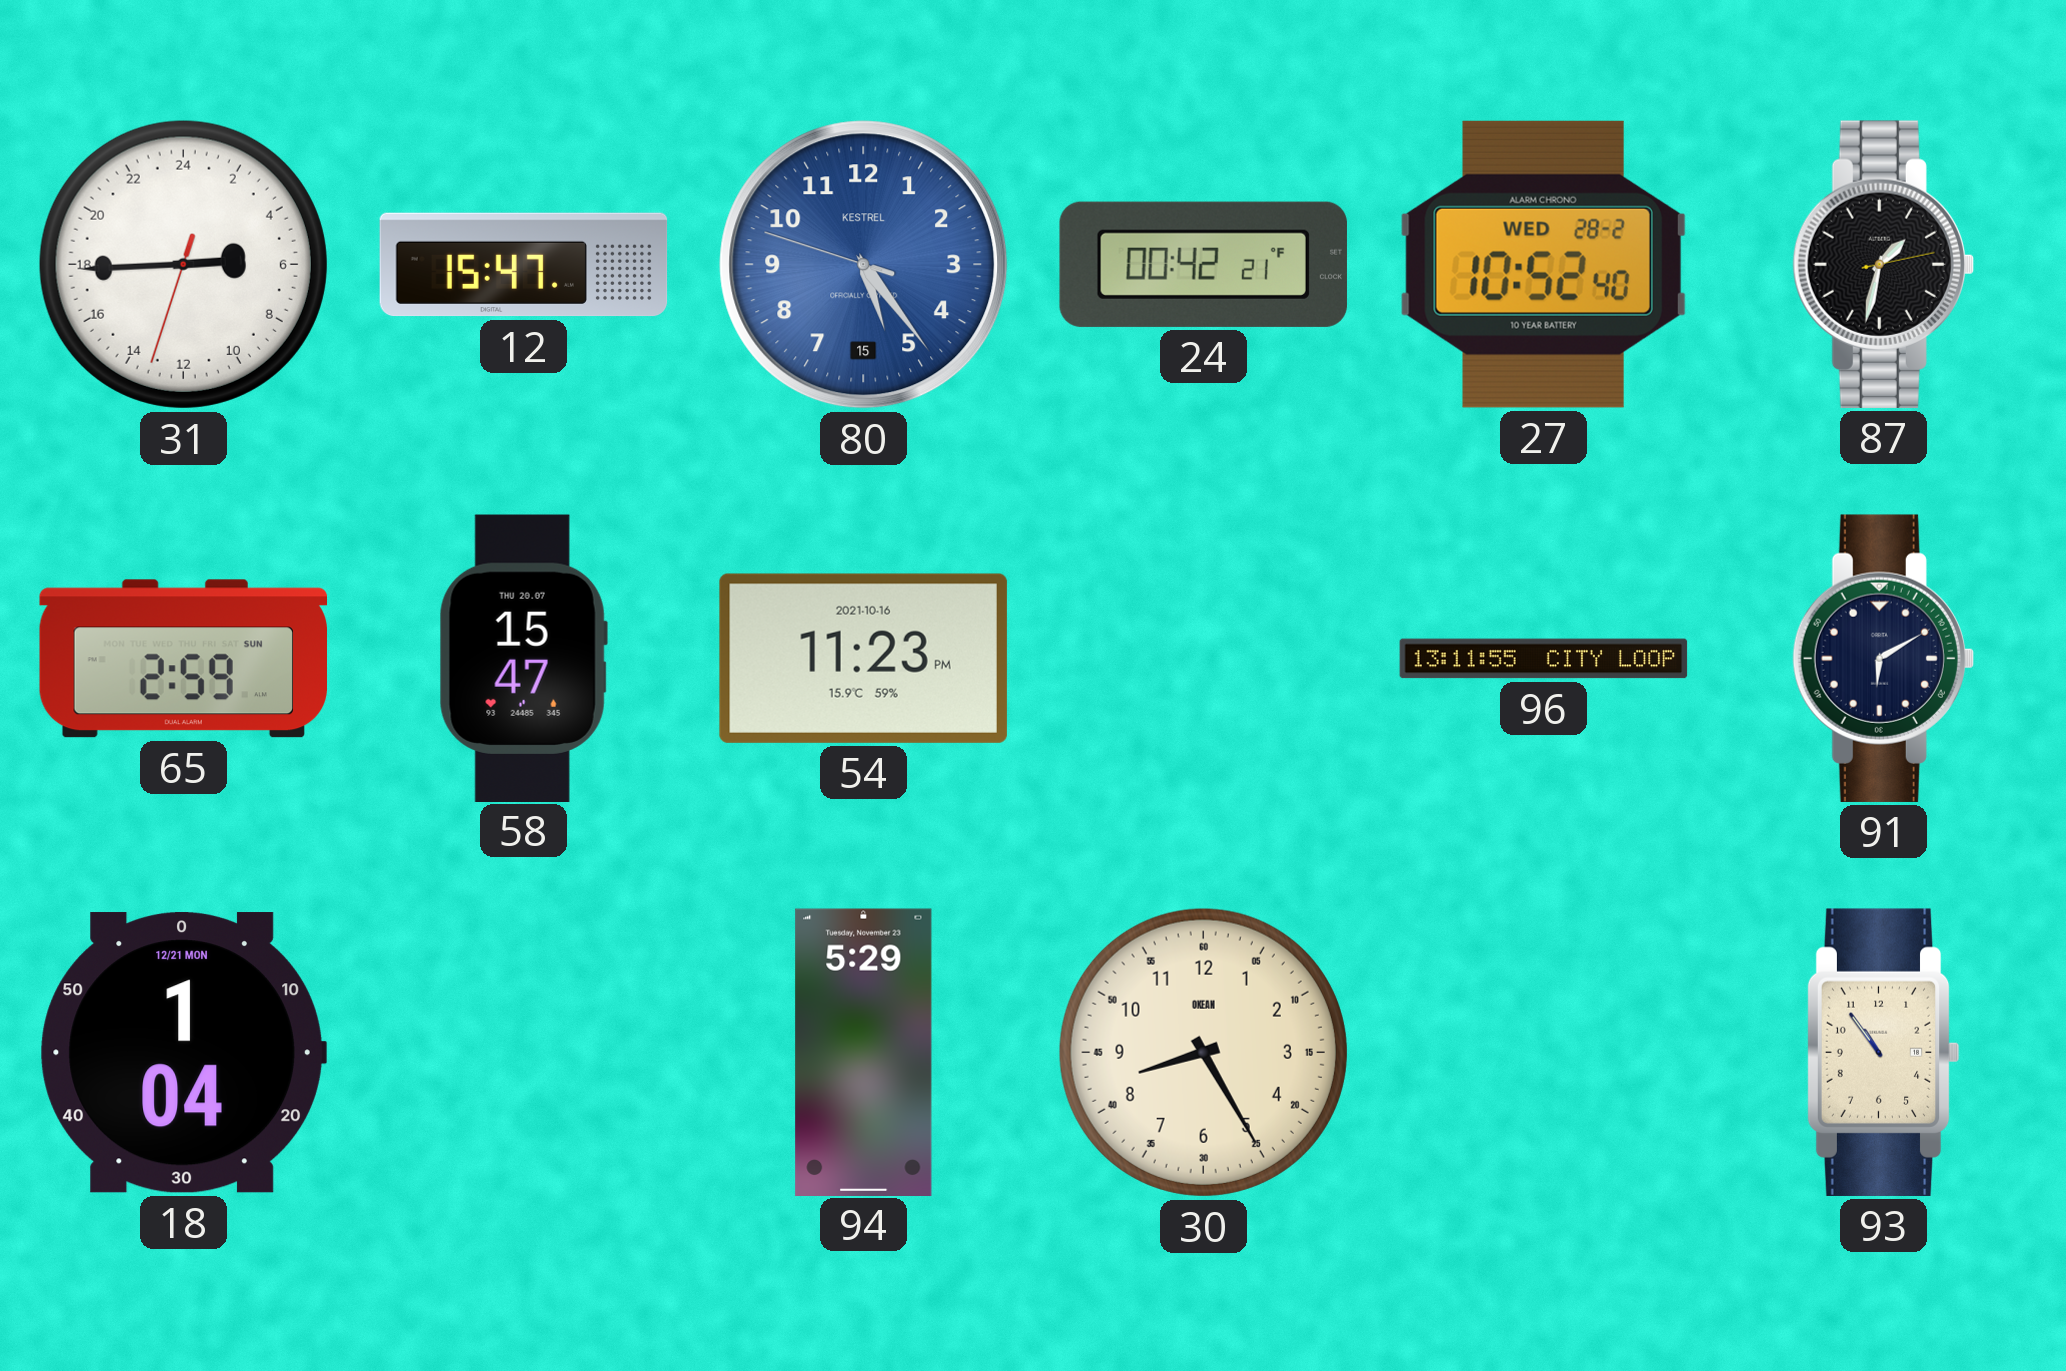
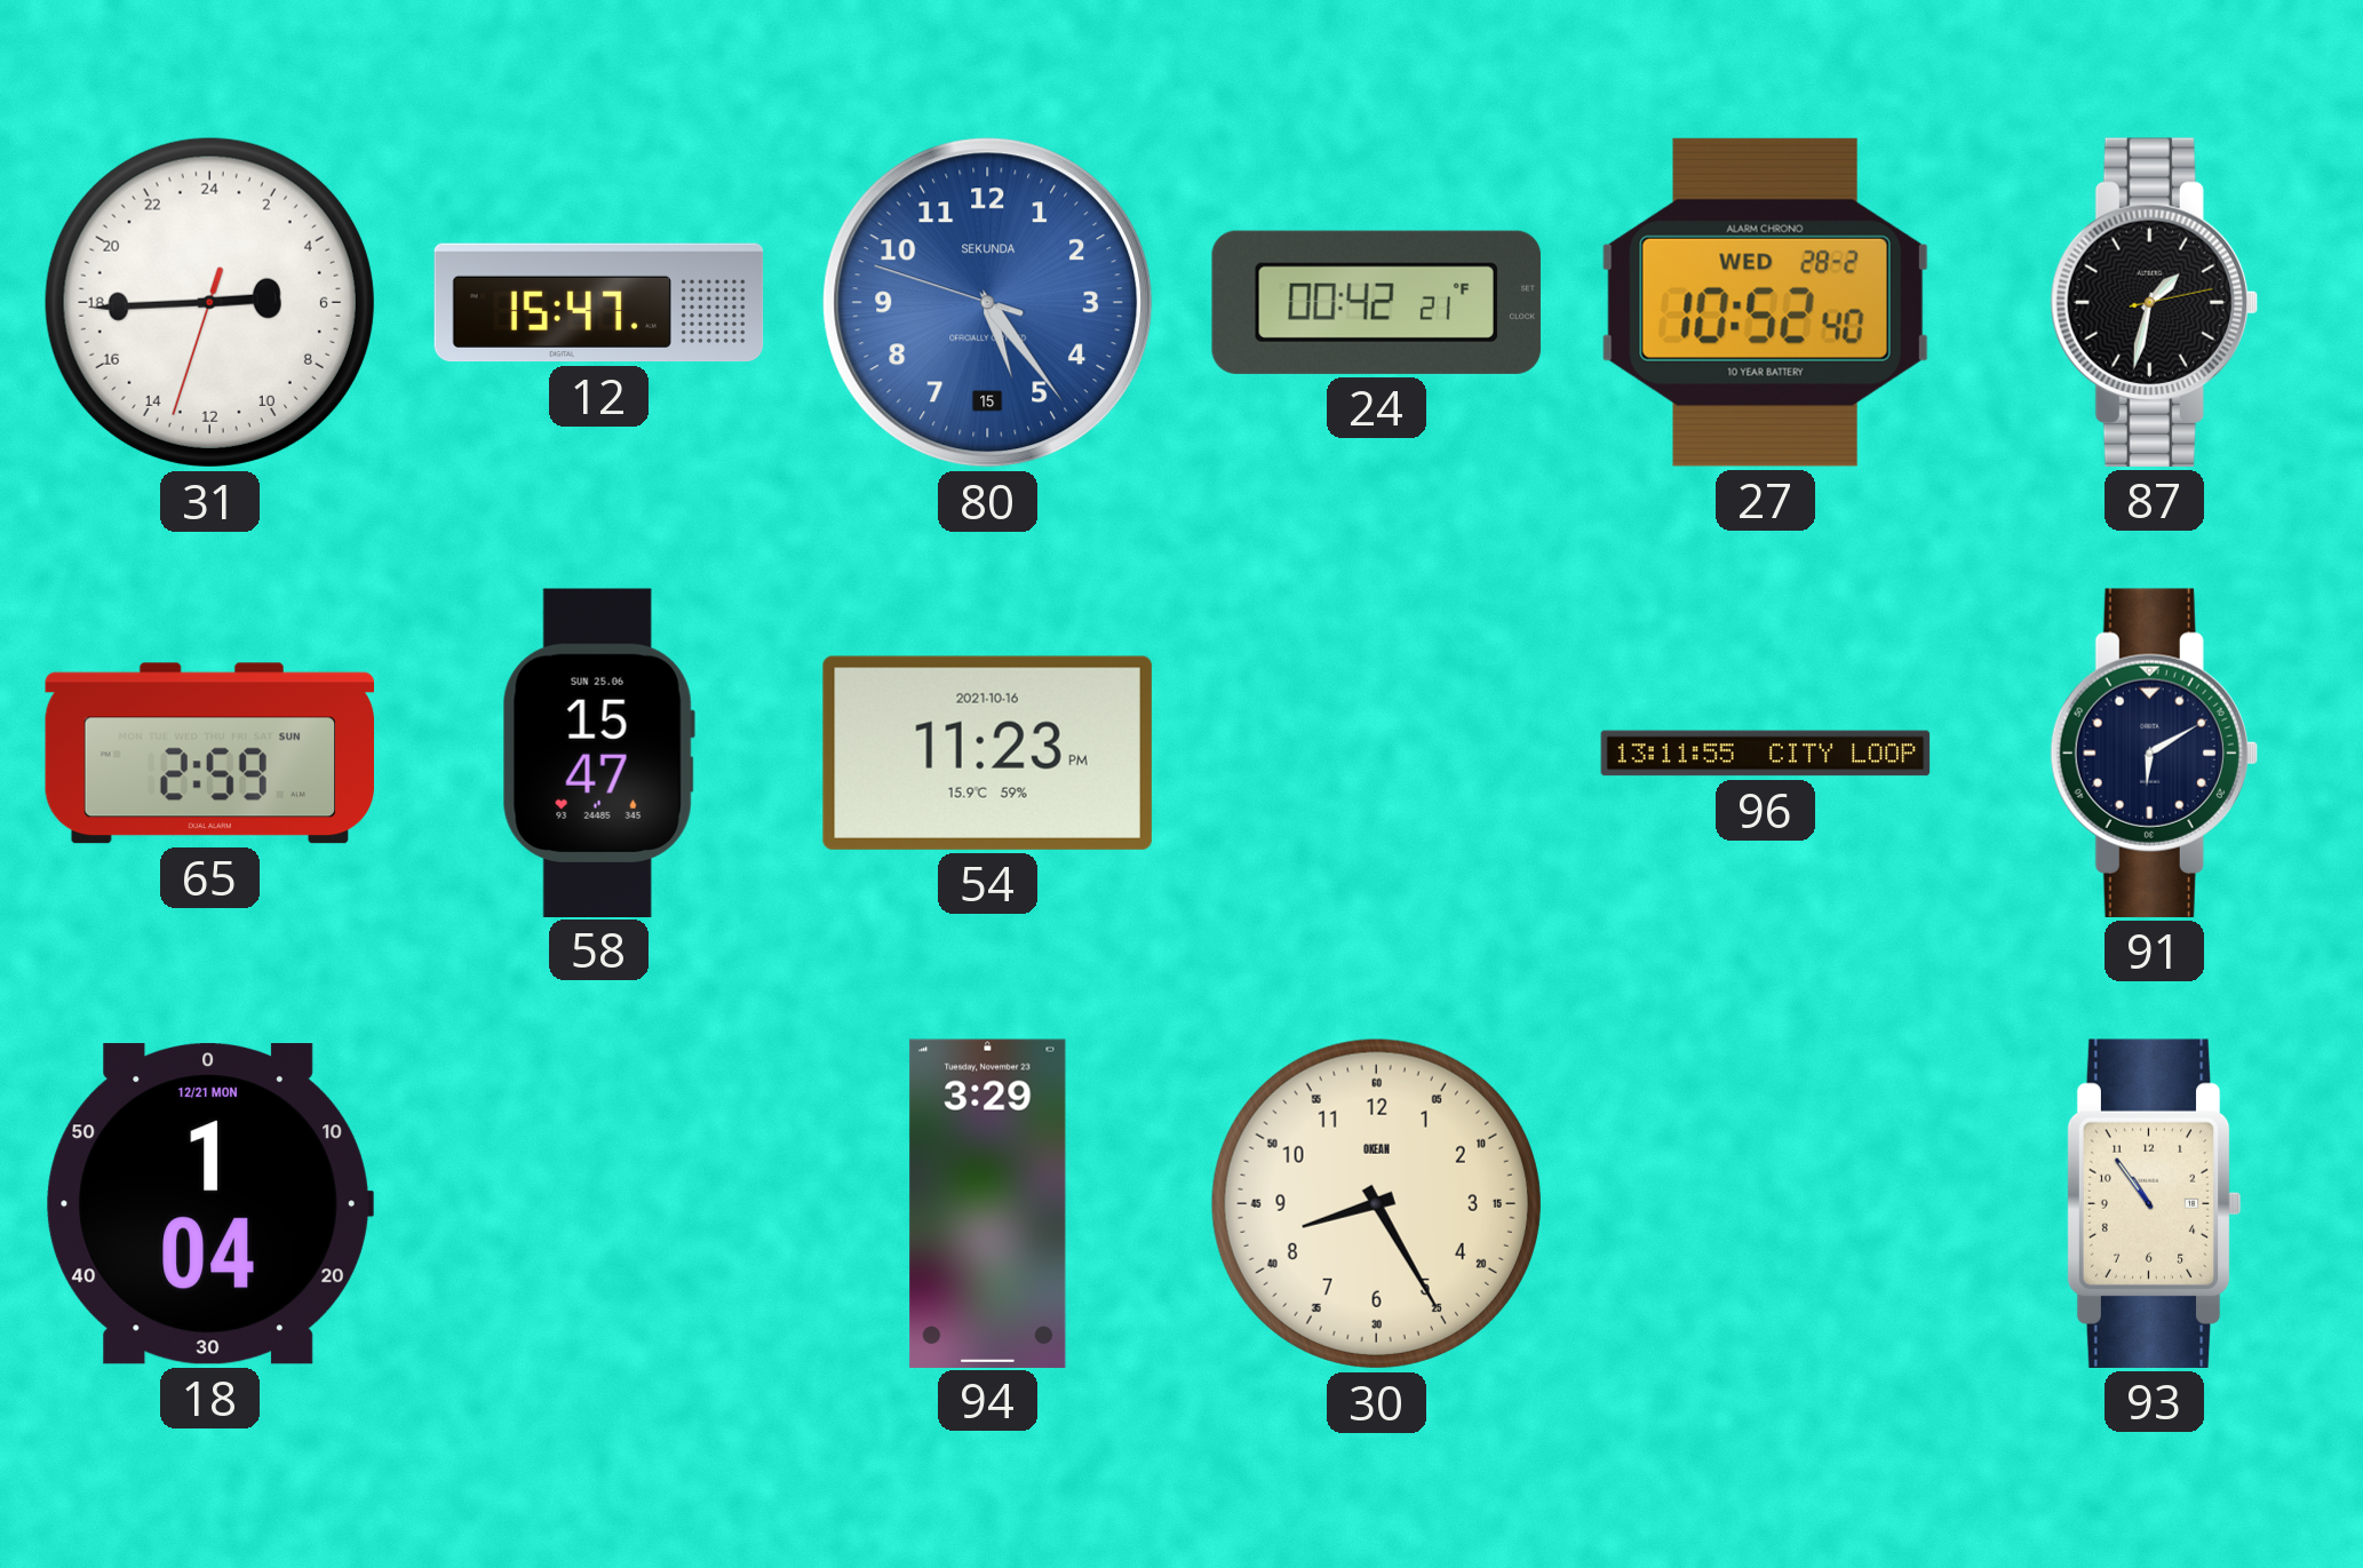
80 brand: KESTREL -> SEKUNDA (988, 303)
58 date: THU 20.07 -> SUN 25.06 (598, 753)
94: 5:29 -> 3:29 (988, 1203)
